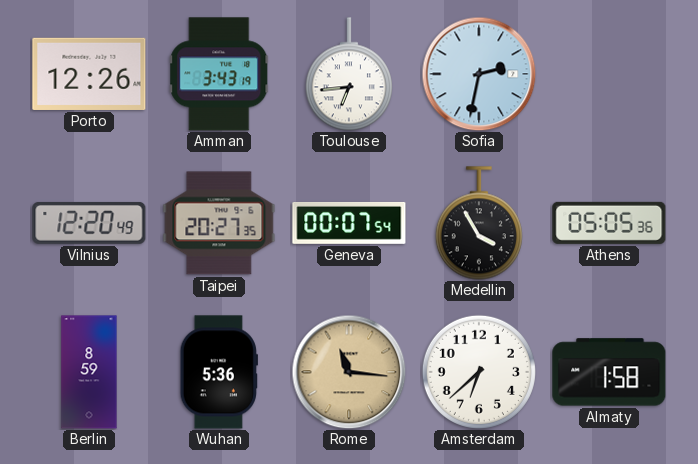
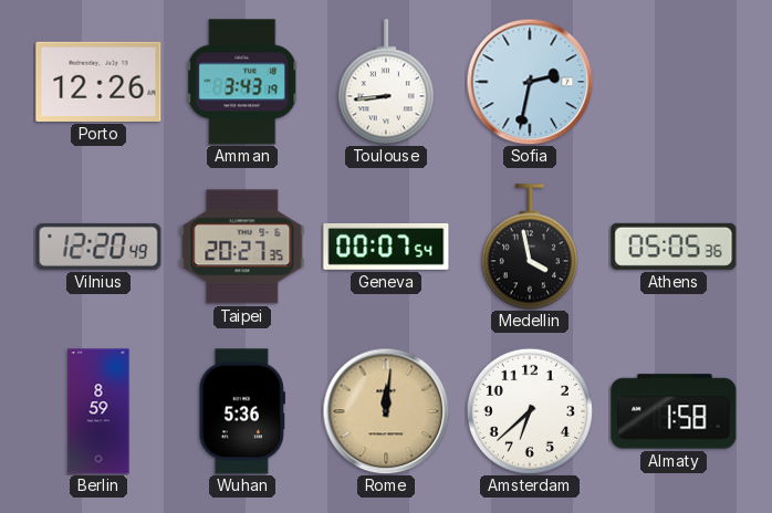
Toulouse: 6:44 -> 8:44 (386, 82)
Medellin: 3:55 -> 3:58 (530, 247)
Rome: 11:16 -> 12:01 (386, 411)
